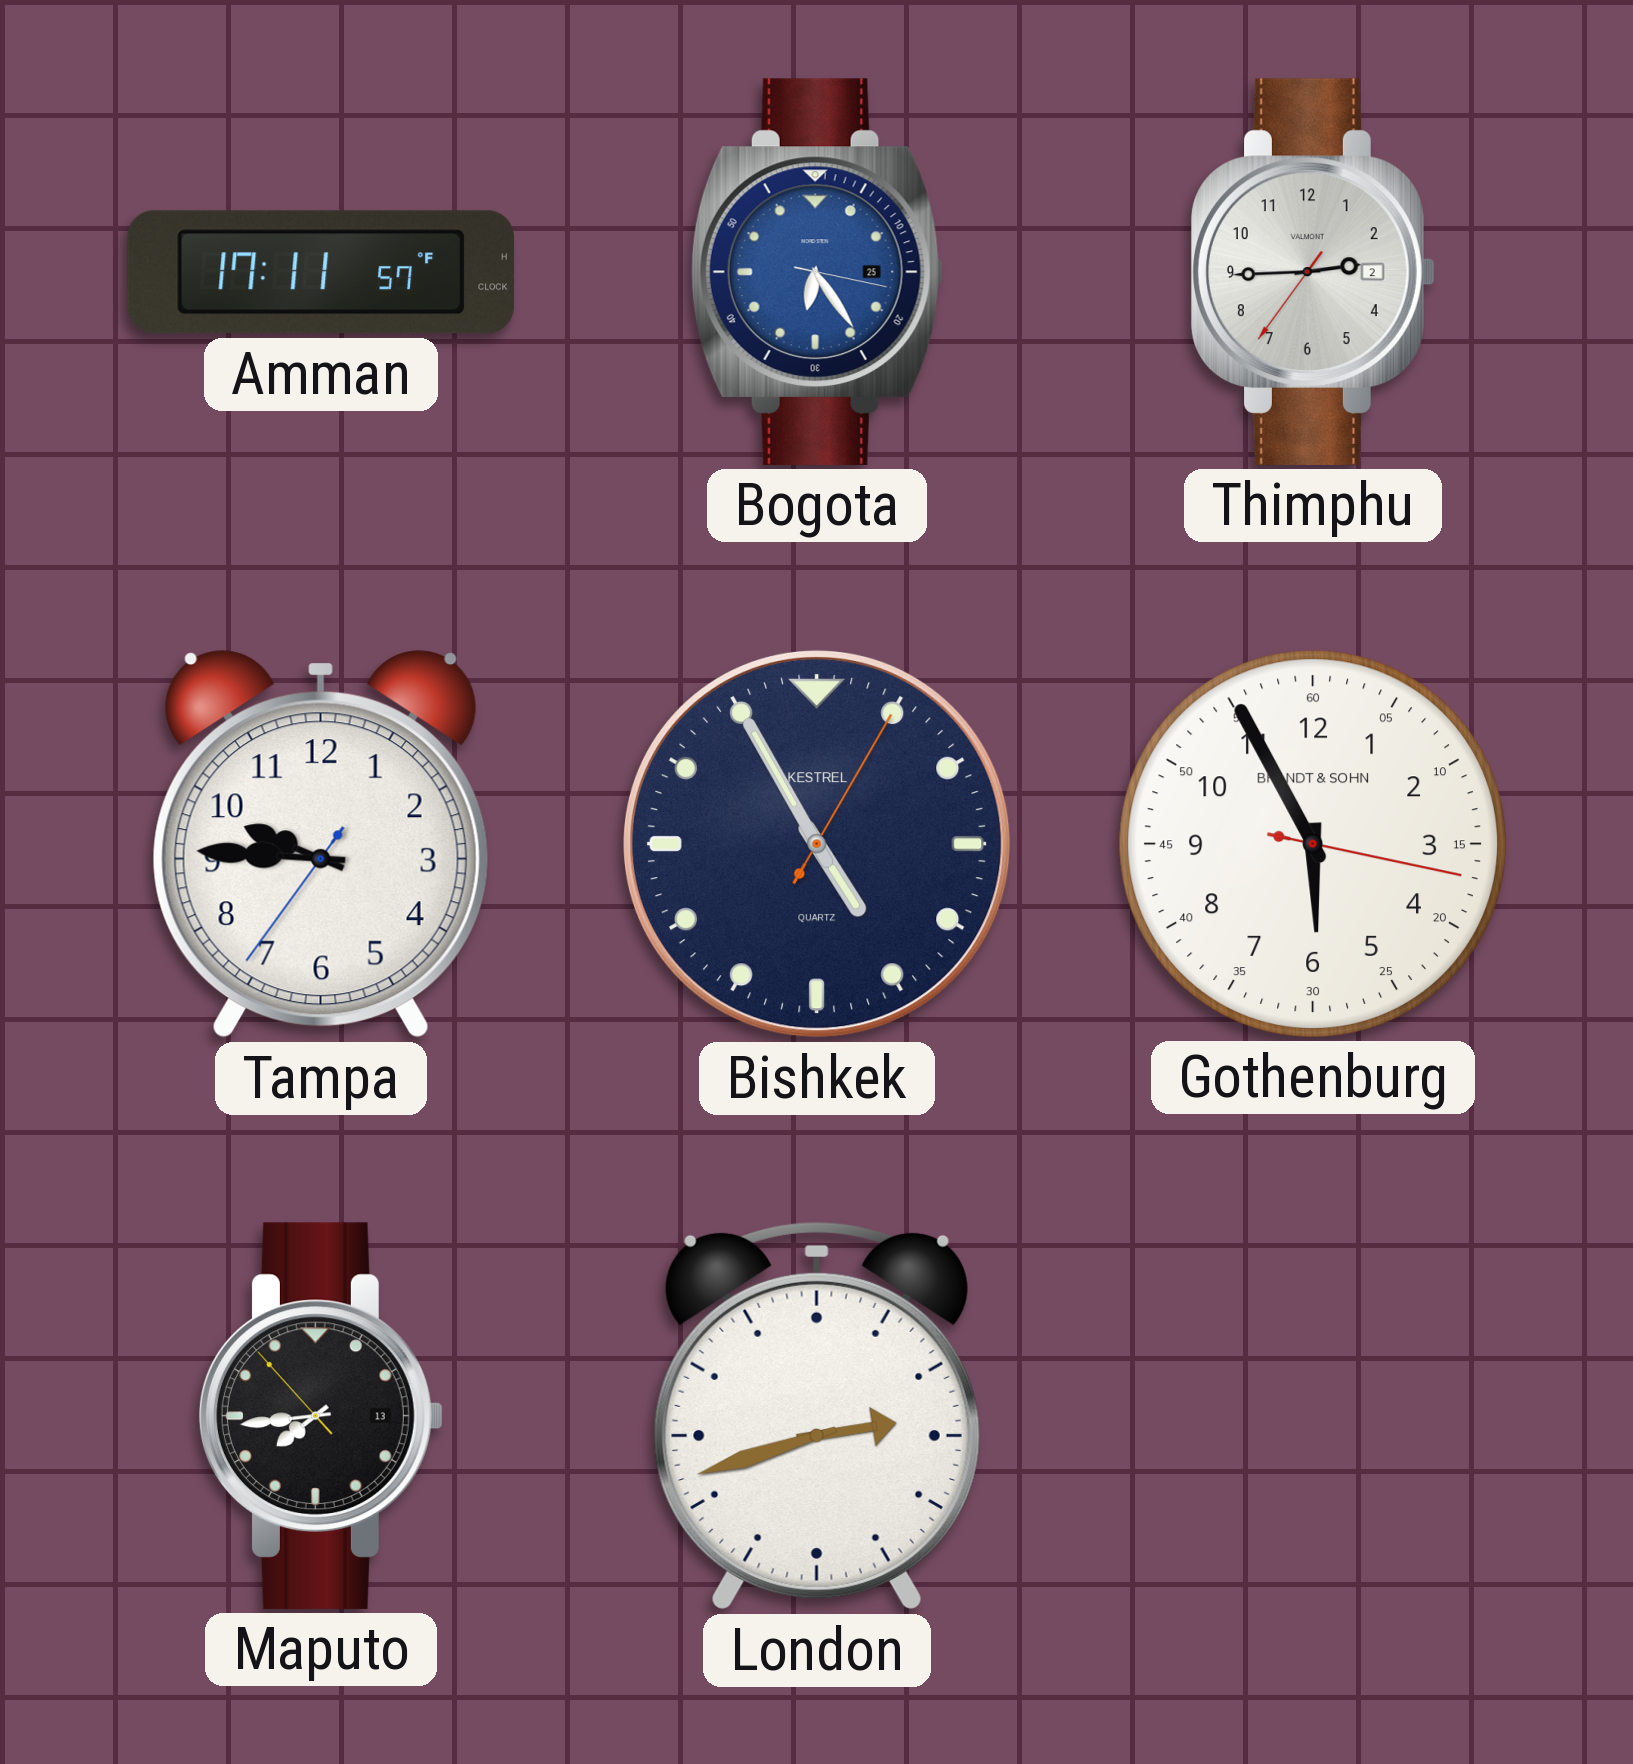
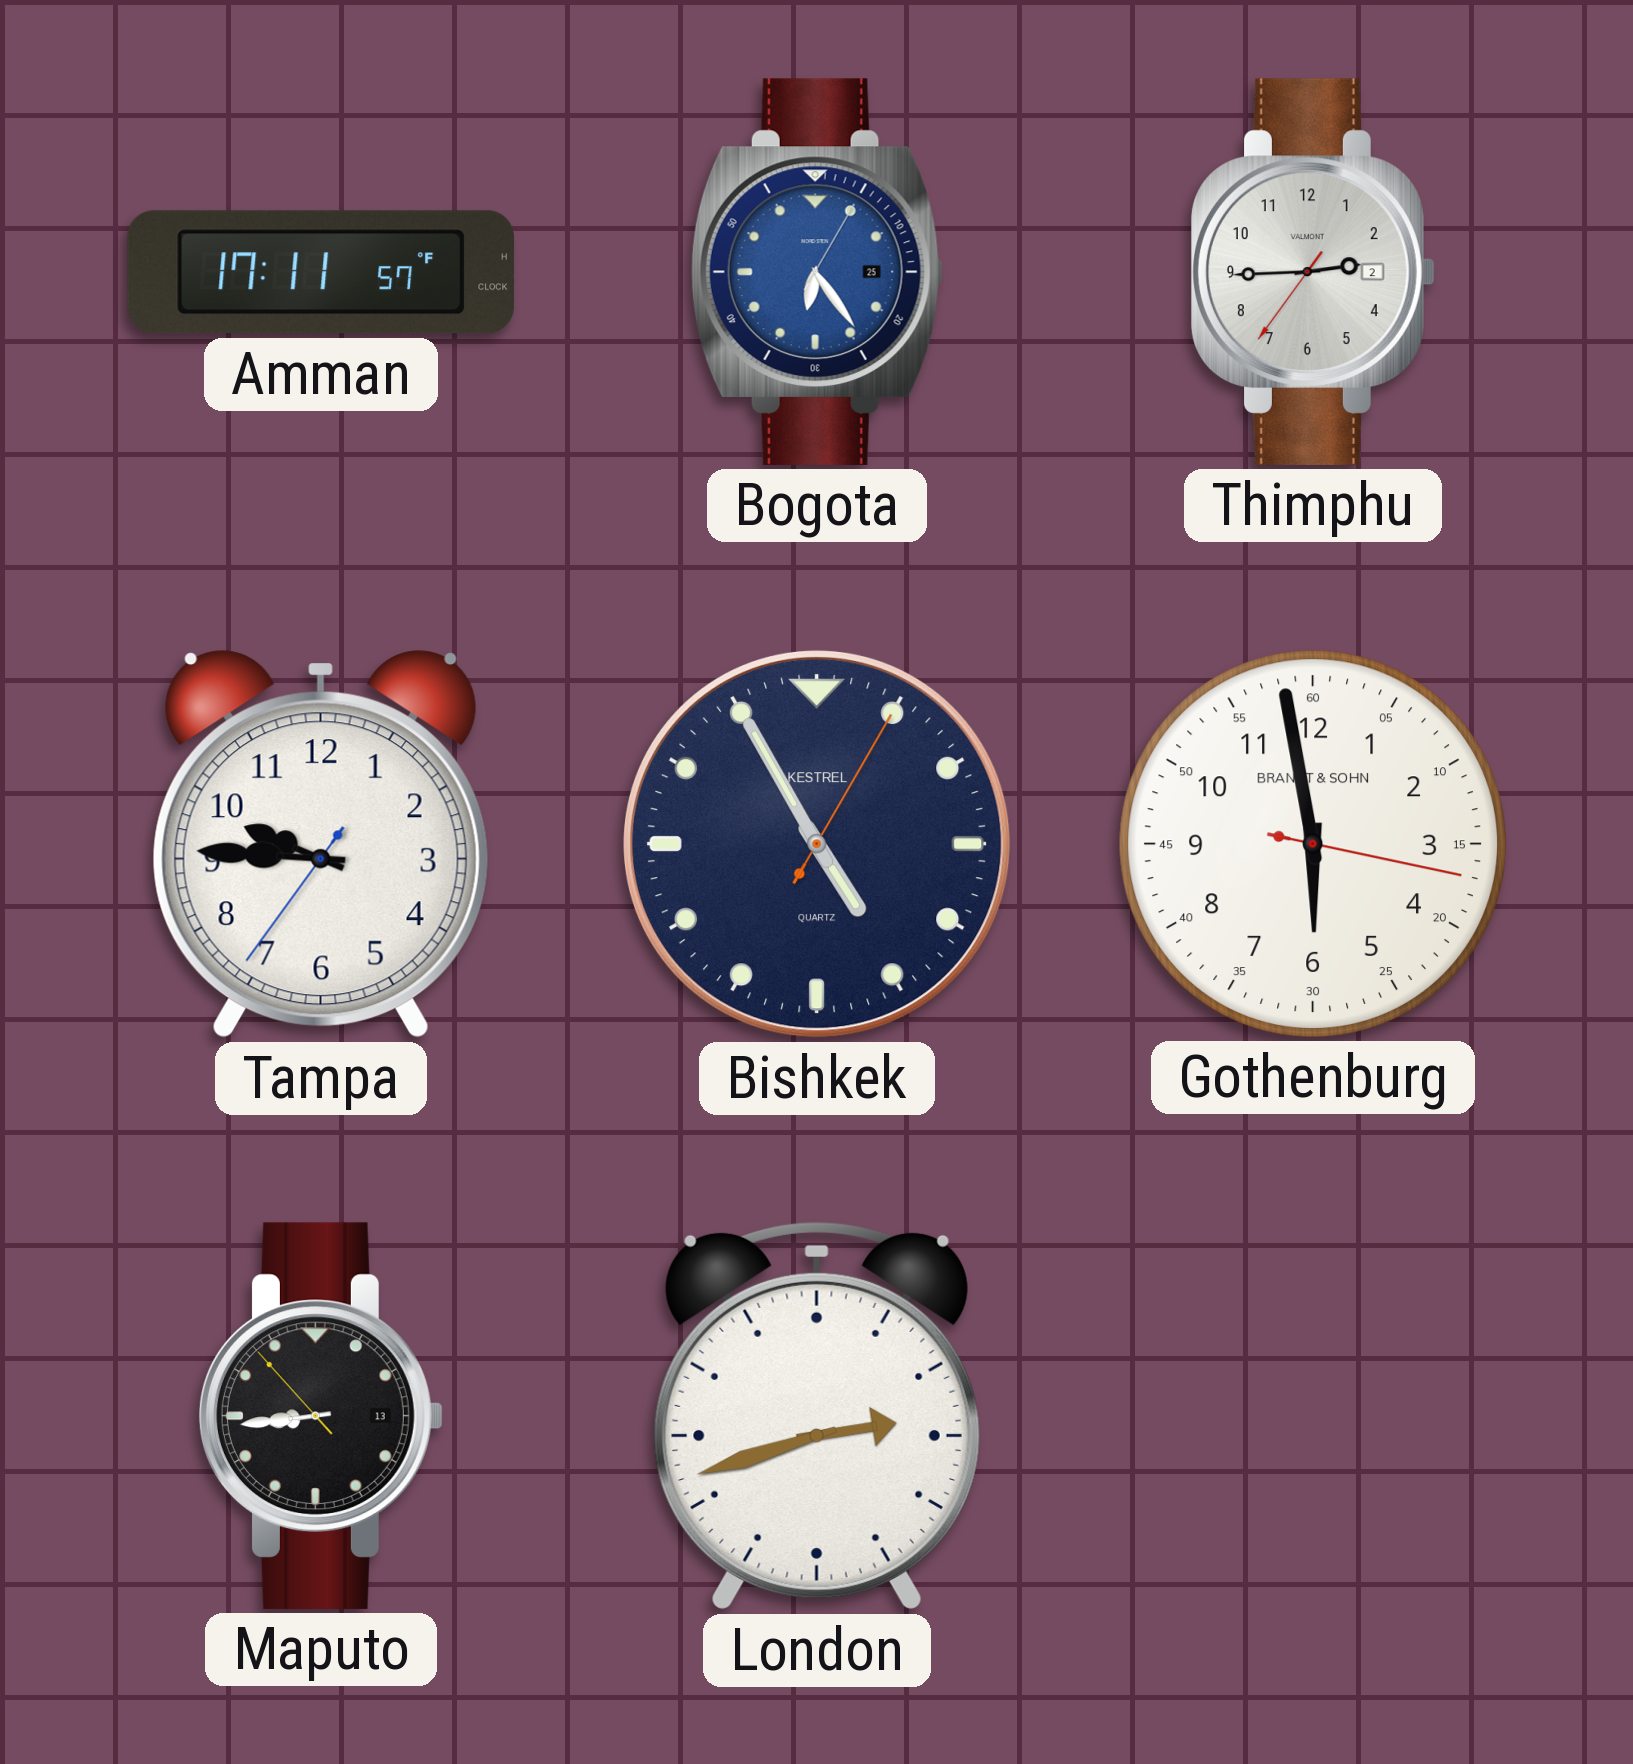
Bogota: 6:24:17 -> 6:24:05 (817, 272)
Gothenburg: 5:55 -> 5:58 (1313, 844)
Maputo: 7:43 -> 8:43 (321, 1416)
